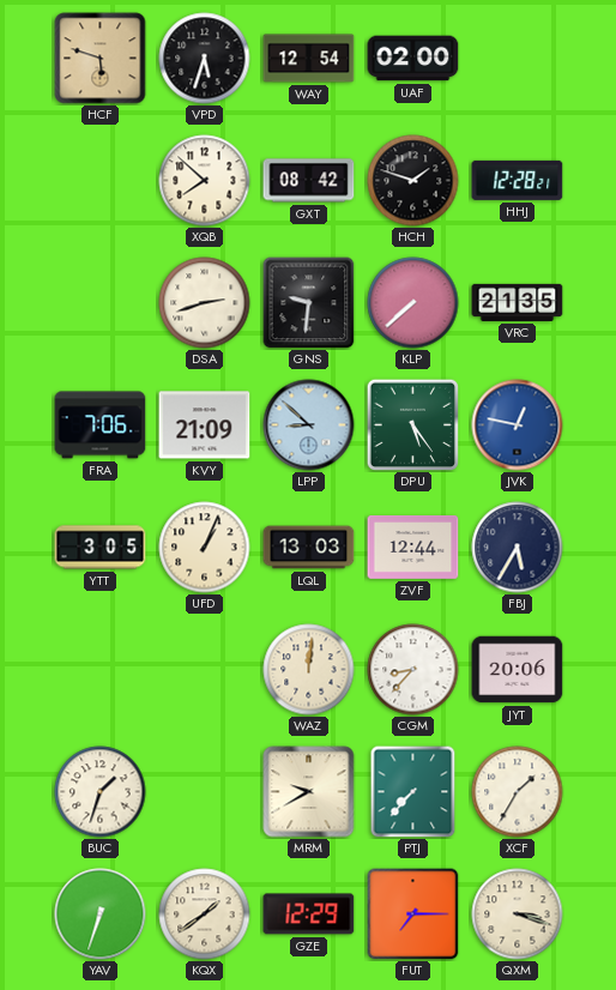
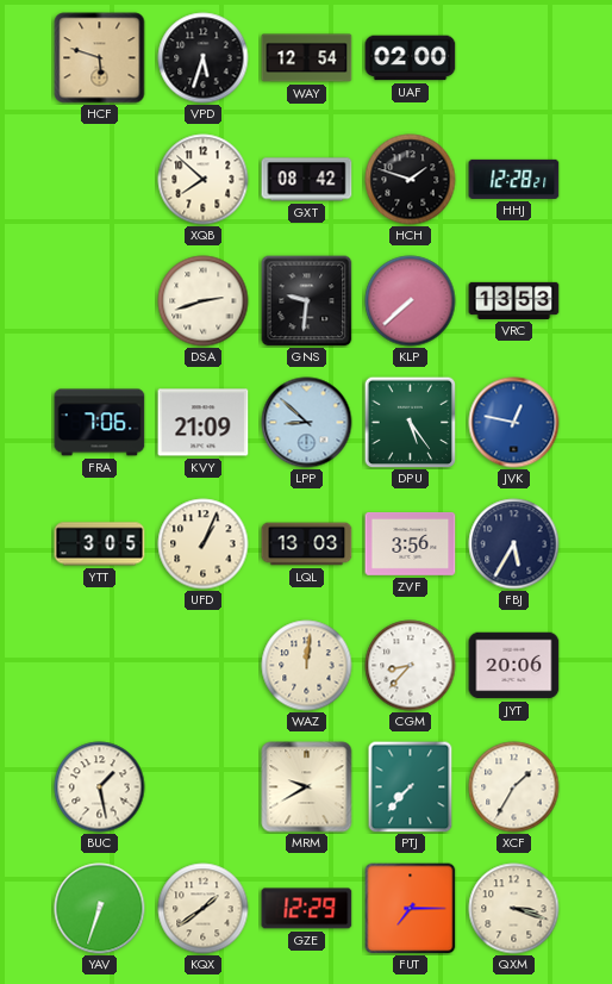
VRC: 21:35 -> 13:53 (514, 300)
ZVF: 12:44 -> 3:56 (411, 544)
BUC: 1:33 -> 1:28 (100, 787)
